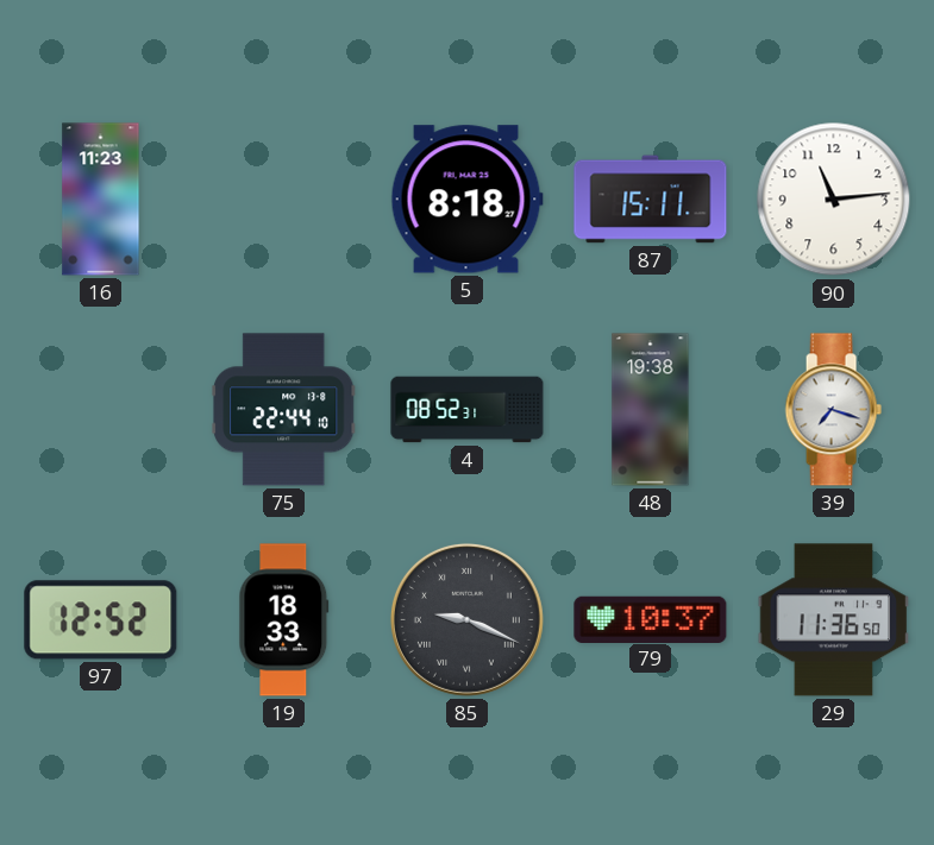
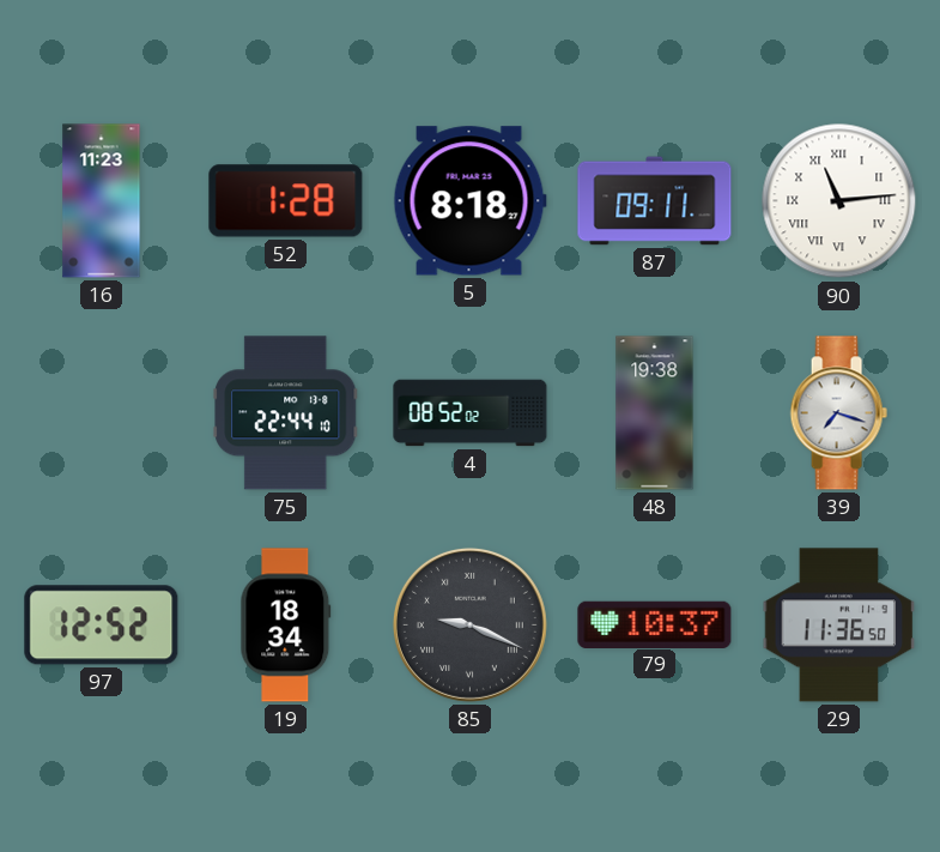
52: none -> 1:28 (286, 201)
87: 15:11 -> 09:11 (655, 201)
90 numerals: Arabic -> Roman (839, 201)
4: 08:52:31 -> 08:52:02 (471, 413)
19: 18:33 -> 18:34 (286, 626)
